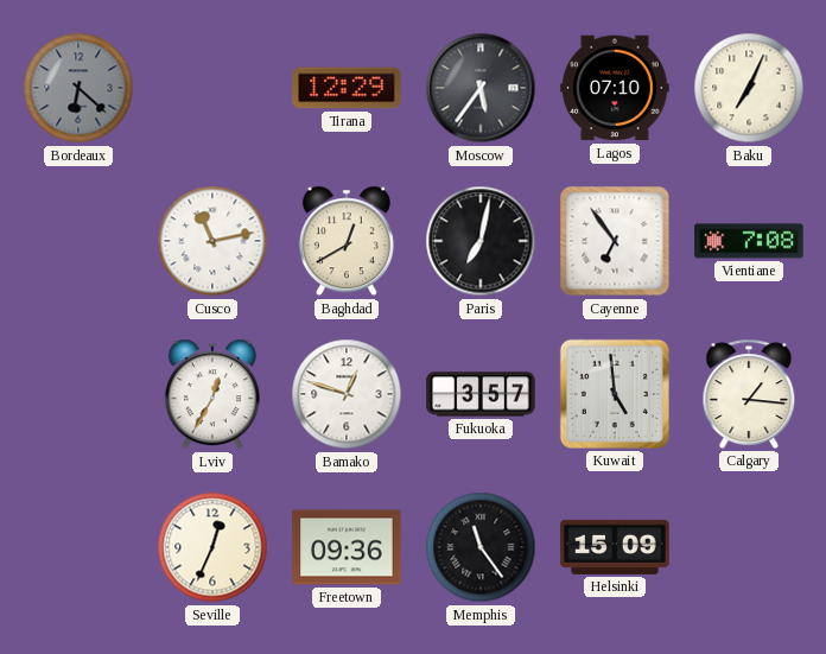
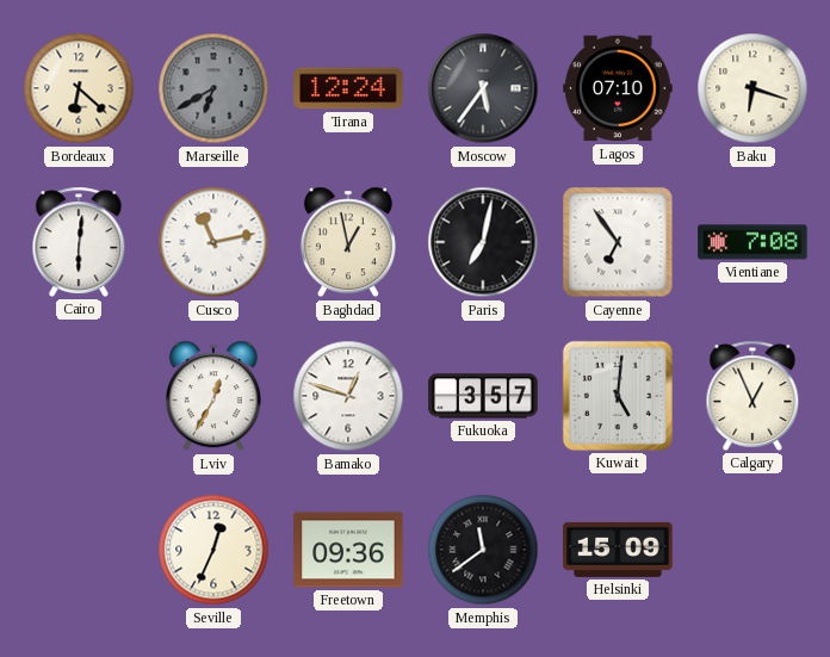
Bordeaux dial: grey -> cream (79, 88)
Marseille: none -> 6:40 (213, 88)
Tirana: 12:29 -> 12:24 (348, 88)
Baku: 7:04 -> 6:18 (752, 88)
Cairo: none -> 6:01 (79, 242)
Baghdad: 12:40 -> 12:58 (348, 242)
Kuwait: 4:59 -> 5:01 (618, 396)
Calgary: 1:16 -> 12:56 (752, 396)
Memphis: 11:24 -> 11:39 (483, 550)
